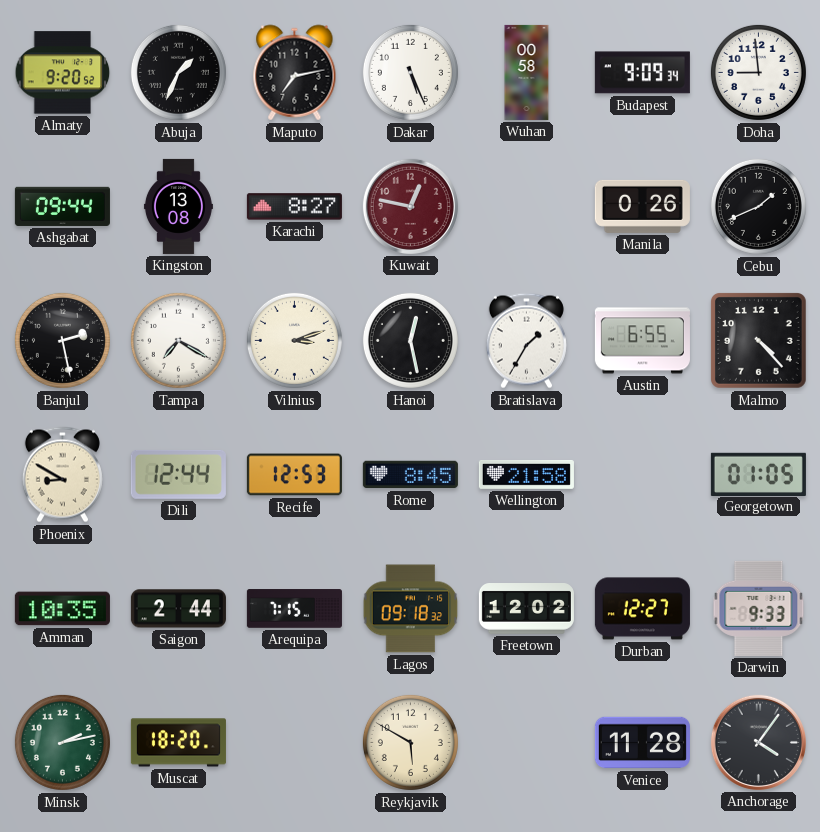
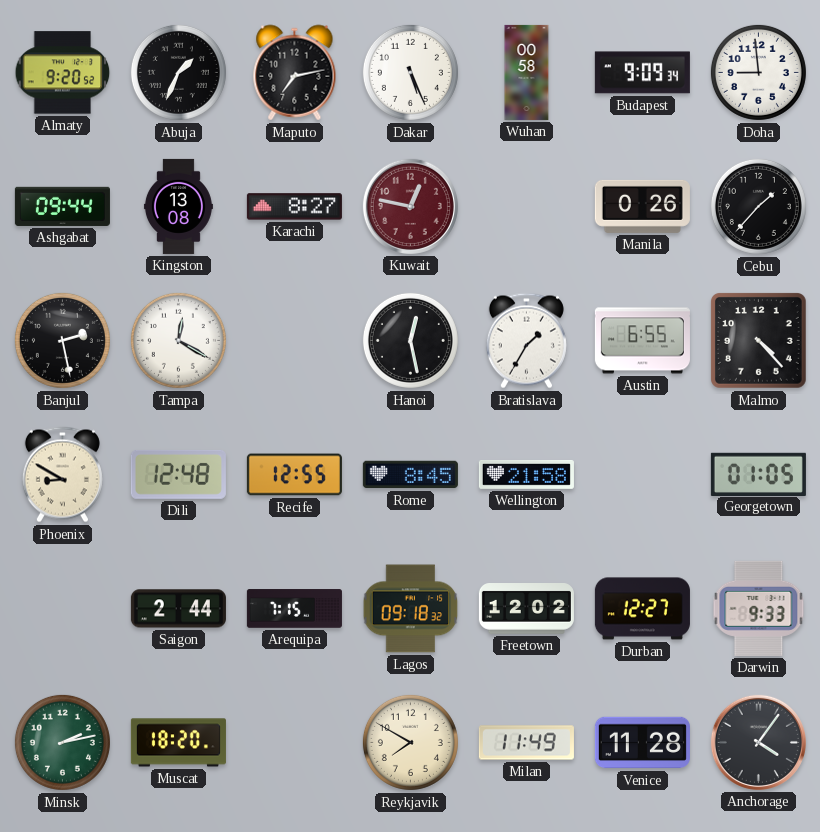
Cebu: 1:41 -> 1:37 (758, 206)
Tampa: 7:20 -> 12:20 (178, 340)
Vilnius: 3:12 -> none (294, 340)
Dili: 12:44 -> 12:48 (178, 474)
Recife: 12:53 -> 12:55 (294, 475)
Amman: 10:35 -> none (62, 609)
Reykjavik: 5:50 -> 7:50 (410, 742)
Milan: none -> 11:49 (526, 743)
